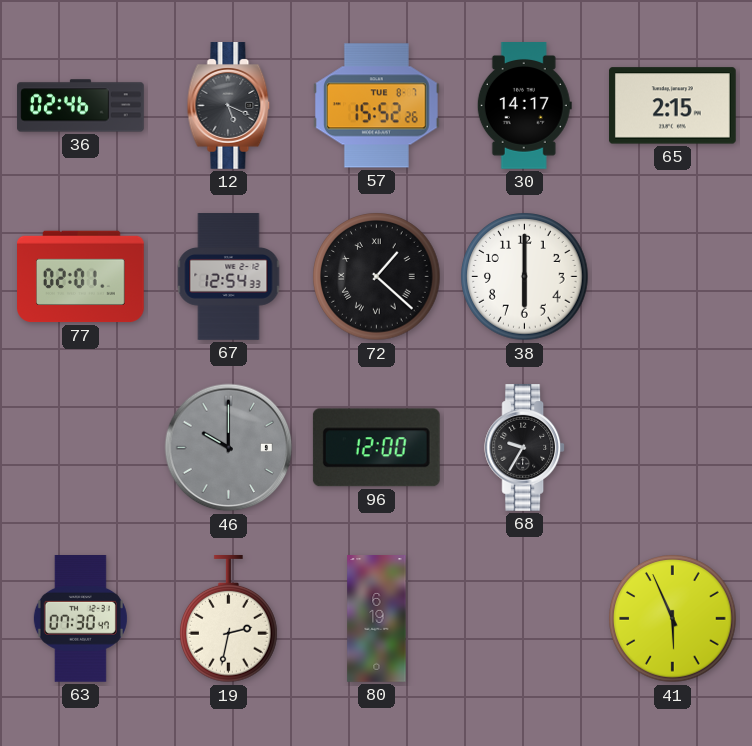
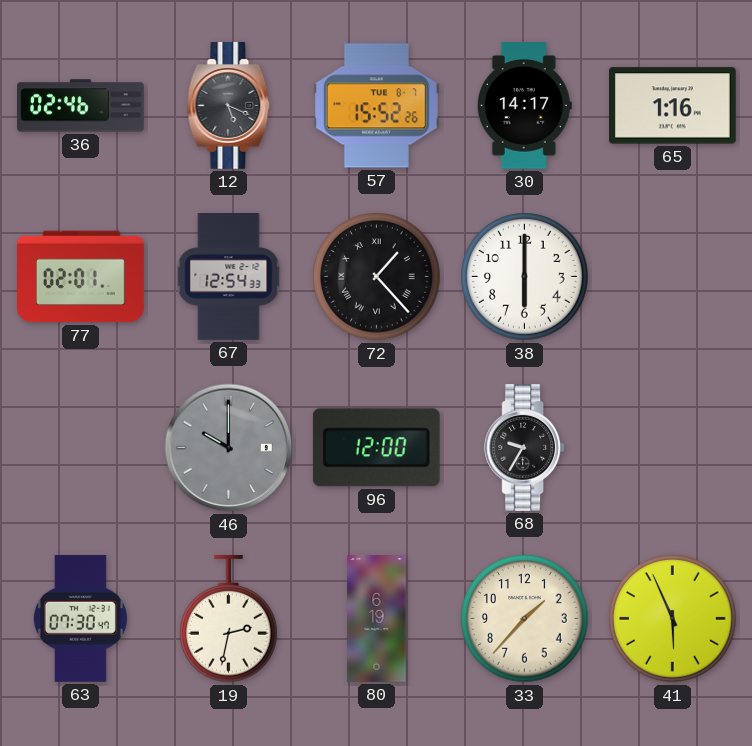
65: 2:15 -> 1:16 (673, 106)
72: 1:22 -> 1:23 (377, 277)
33: none -> 1:37 (525, 619)
